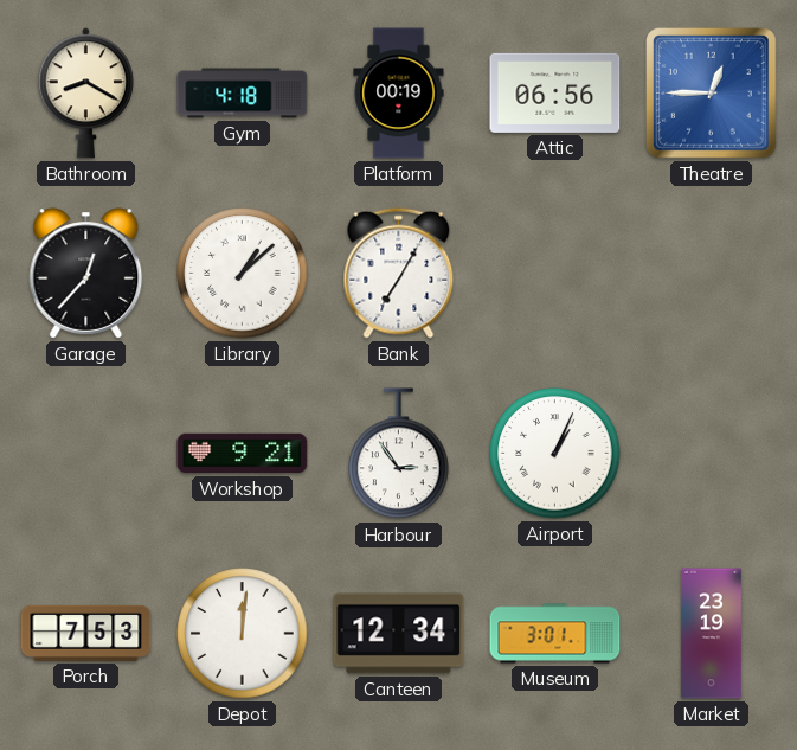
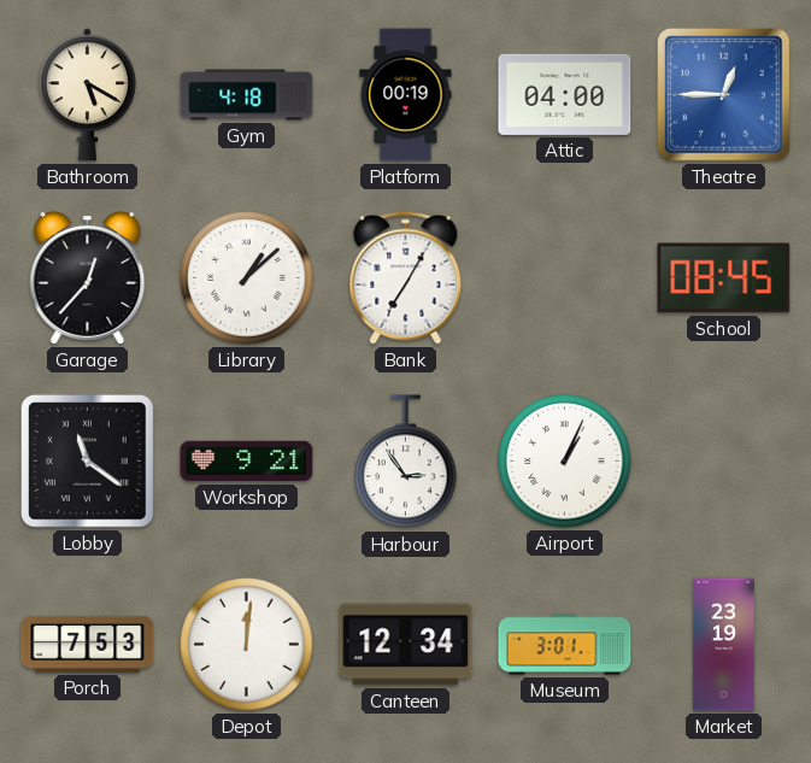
Bathroom: 8:20 -> 5:20 (87, 95)
Attic: 06:56 -> 04:00 (565, 94)
School: none -> 08:45 (724, 278)
Lobby: none -> 11:21 (88, 462)
